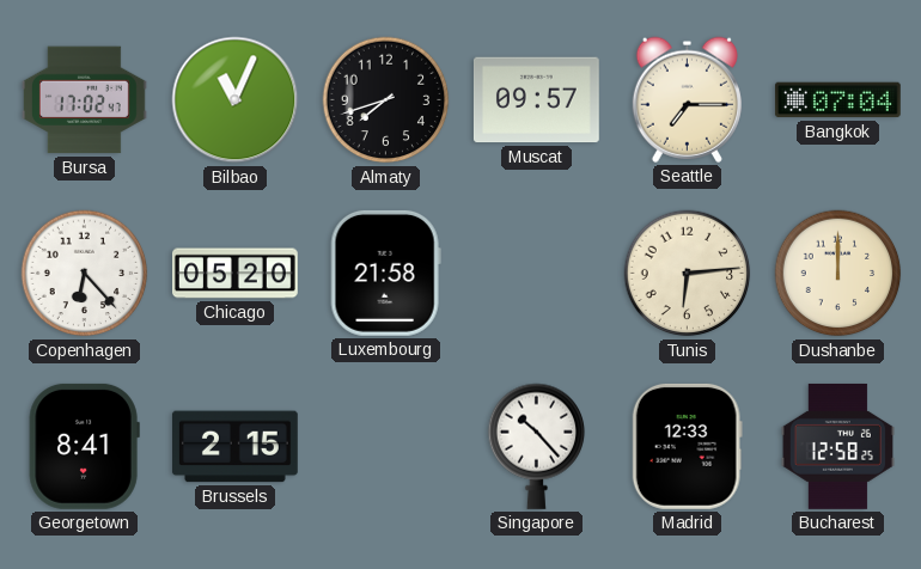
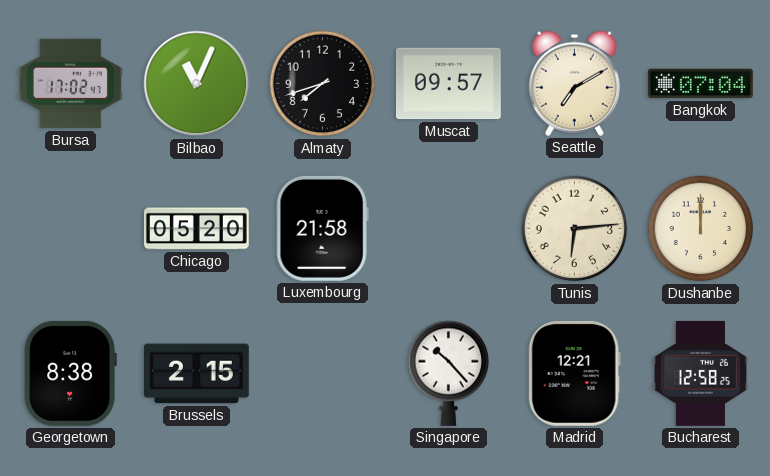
Seattle: 7:15 -> 7:10 (574, 83)
Copenhagen: 6:23 -> none (85, 274)
Georgetown: 8:41 -> 8:38 (70, 373)
Madrid: 12:33 -> 12:21 (574, 373)
